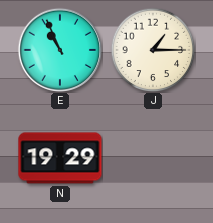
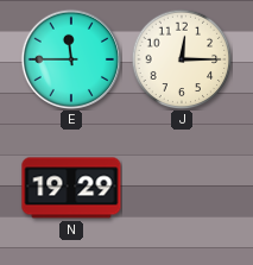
E: 10:56 -> 11:45 (70, 58)
J: 1:15 -> 12:15 (182, 59)
